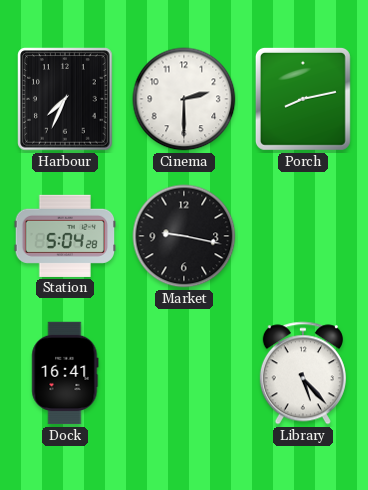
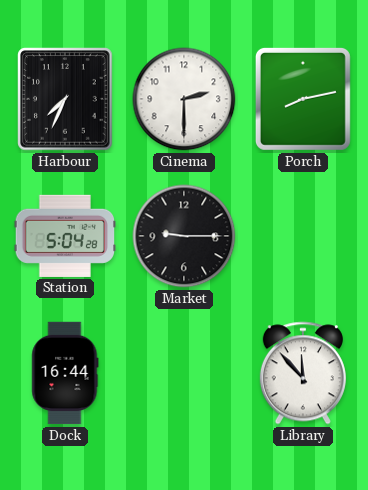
Market: 9:17 -> 9:15 (184, 236)
Dock: 16:41 -> 16:44 (65, 373)
Library: 5:23 -> 11:53 (303, 373)
